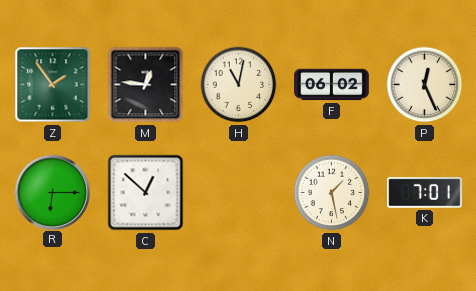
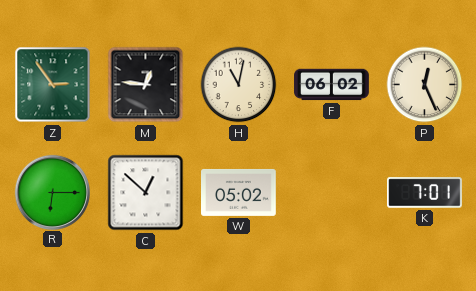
Z: 1:54 -> 2:54 (53, 85)
W: none -> 05:02 (239, 192)
N: 1:28 -> none (332, 193)
